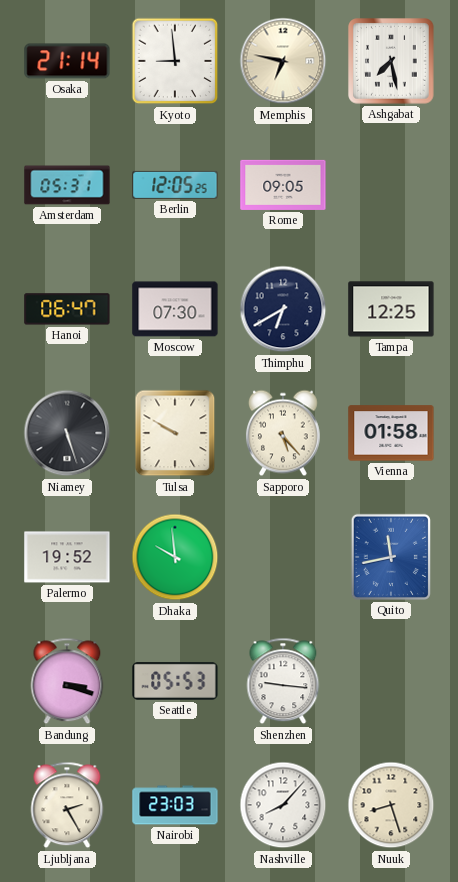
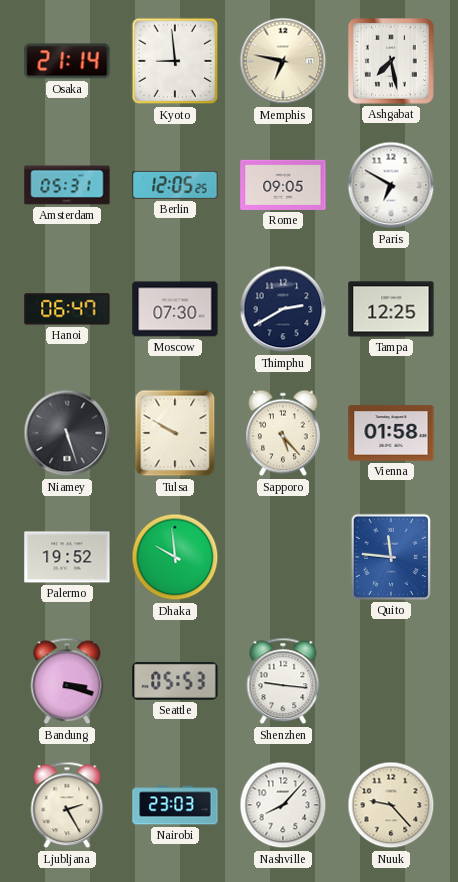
Paris: none -> 6:50 (391, 185)
Thimphu: 6:40 -> 2:40 (283, 309)
Quito: 11:43 -> 11:46 (391, 557)
Nuuk: 8:27 -> 9:23 (391, 805)
